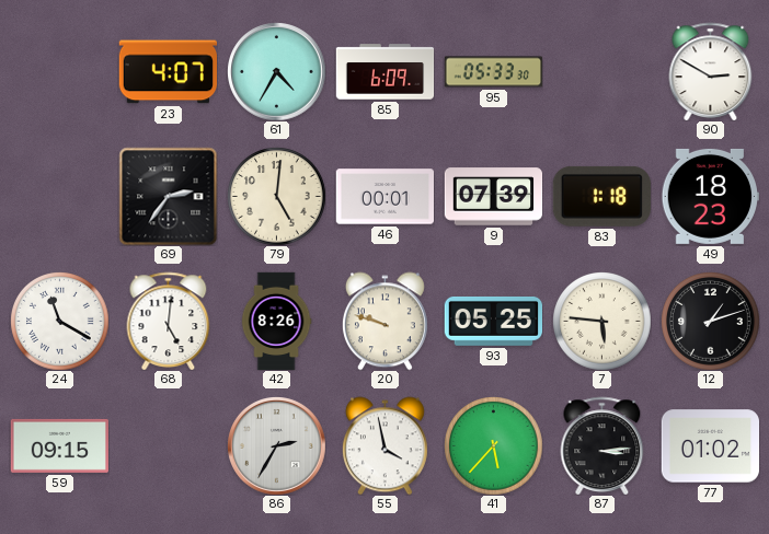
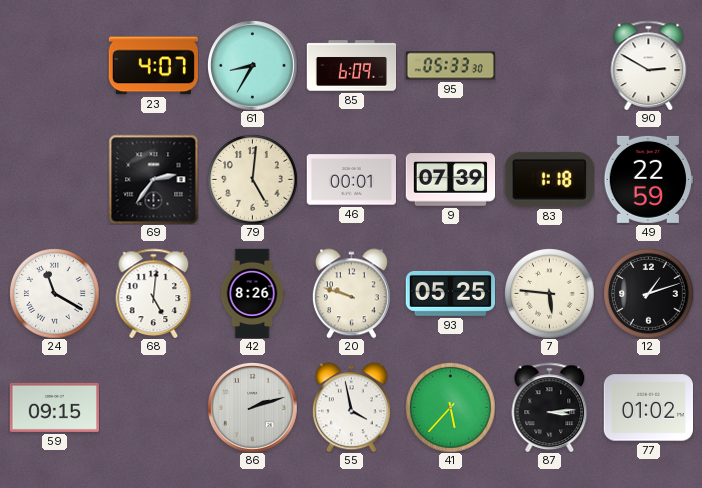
61: 4:35 -> 8:35 (253, 66)
49: 18:23 -> 22:59 (648, 179)
86: 2:35 -> 2:12 (253, 408)
